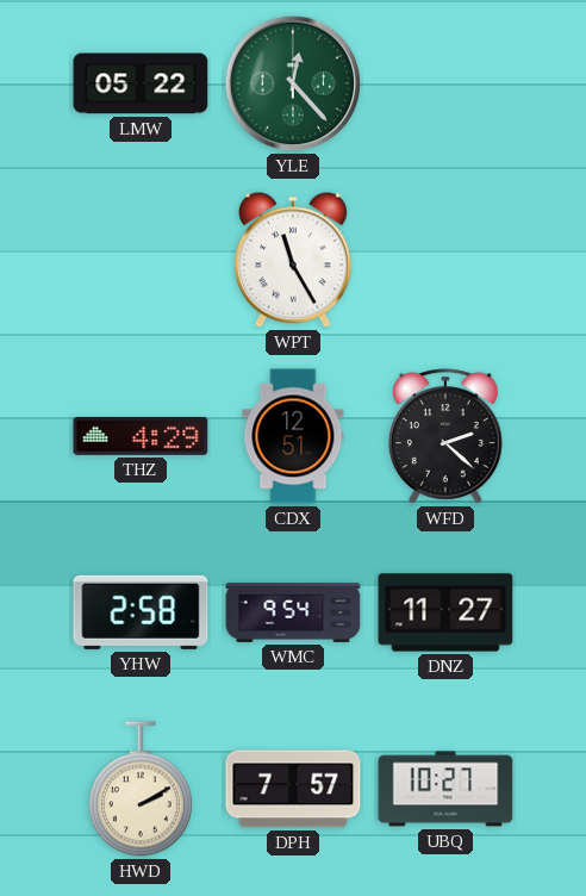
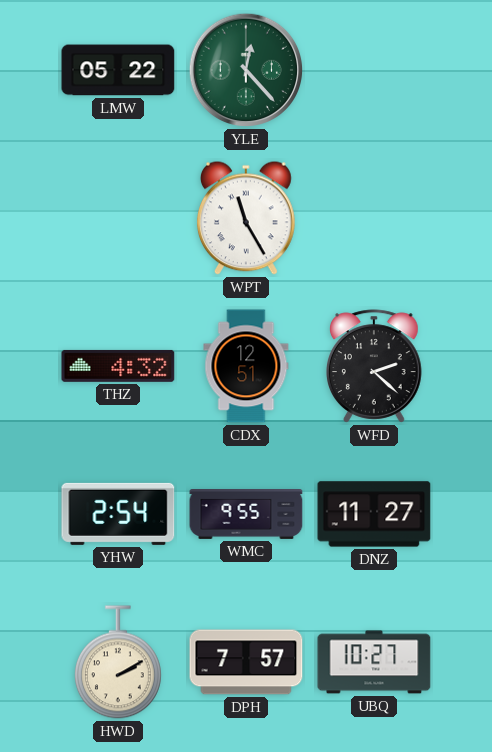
THZ: 4:29 -> 4:32 (118, 366)
YHW: 2:58 -> 2:54 (118, 514)
WMC: 9:54 -> 9:55 (246, 515)
